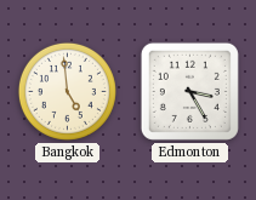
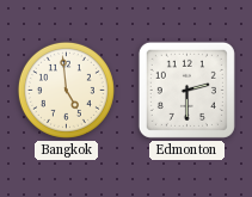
Edmonton: 3:25 -> 2:30 (186, 90)
